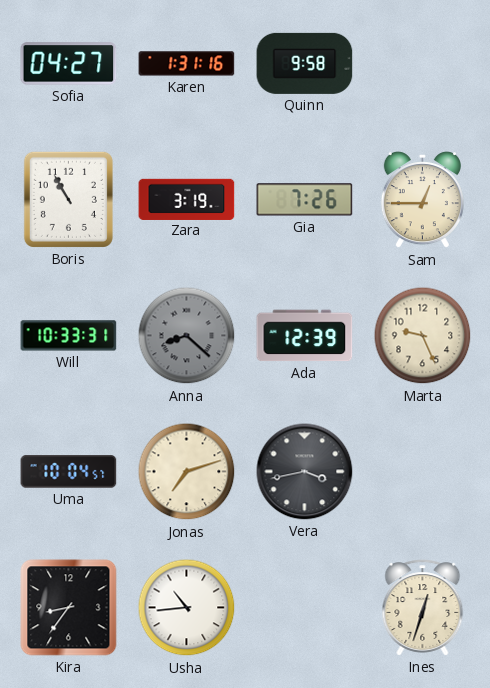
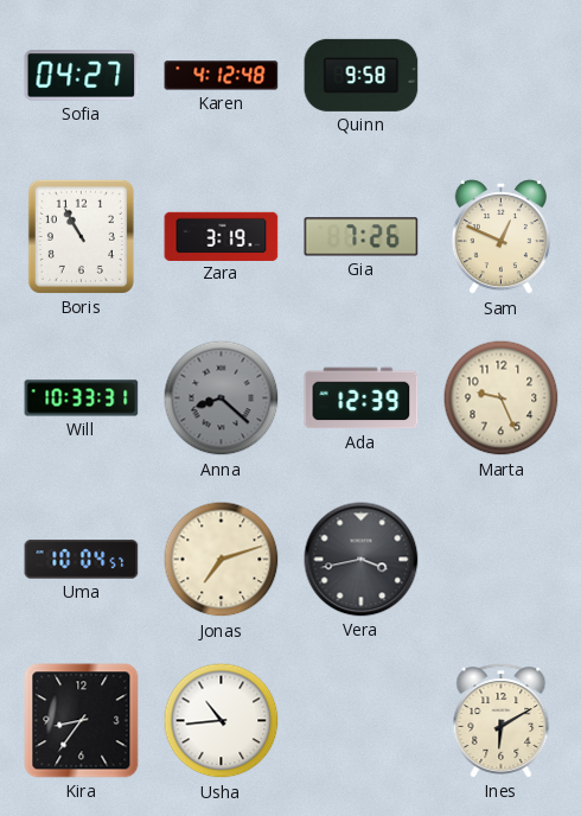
Karen: 1:31 -> 4:12 (222, 76)
Sam: 12:45 -> 12:49 (500, 237)
Ines: 12:33 -> 6:10 (502, 721)
